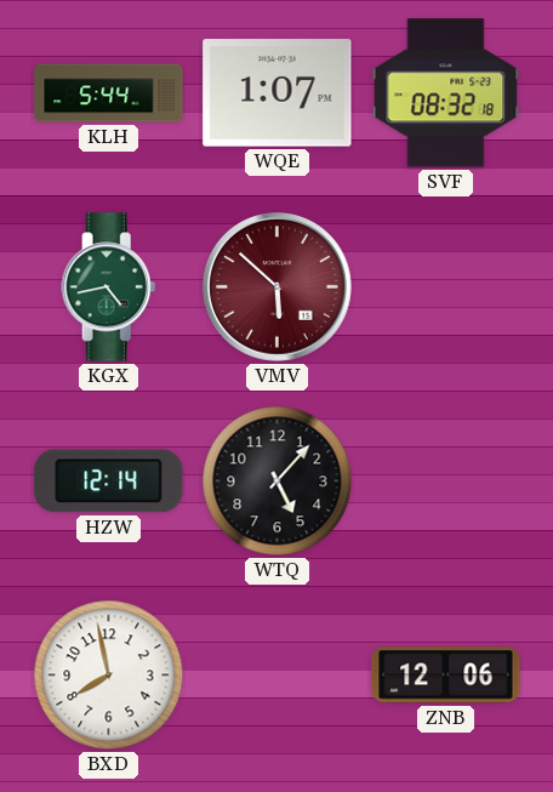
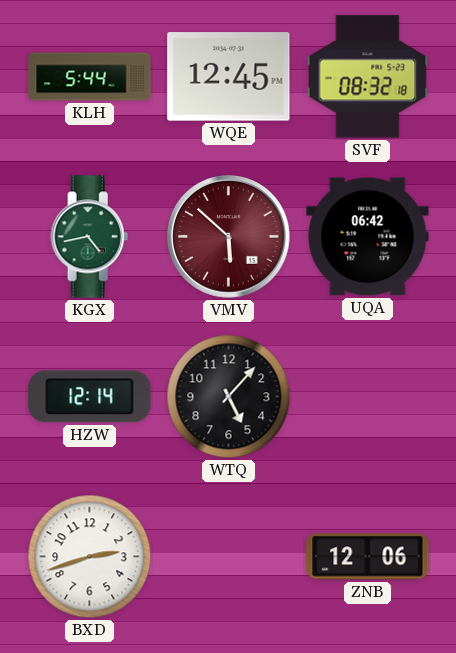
WQE: 1:07 -> 12:45 (229, 77)
UQA: none -> 06:42 (368, 237)
BXD: 7:58 -> 2:42 (90, 557)
